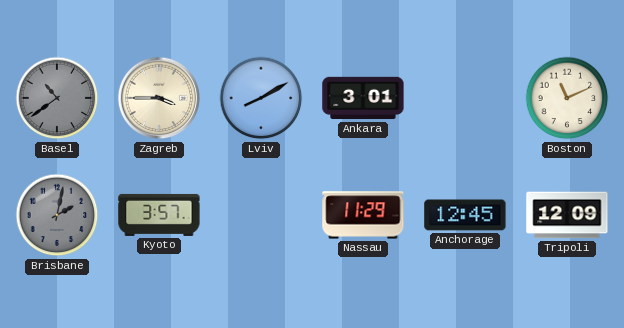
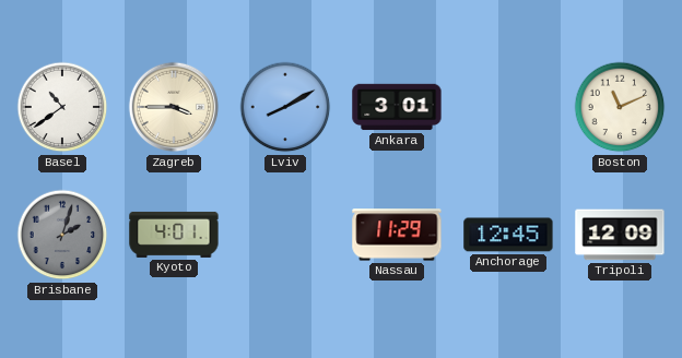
Basel dial: grey -> white (62, 107)
Brisbane: 2:02 -> 2:03 (62, 235)
Kyoto: 3:57 -> 4:01 (174, 235)
